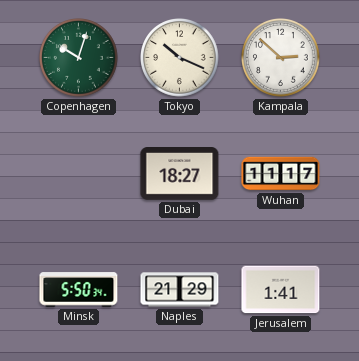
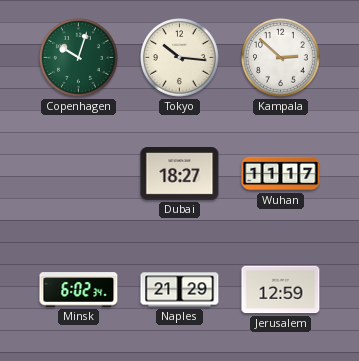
Tokyo: 10:19 -> 10:16 (180, 58)
Minsk: 5:50 -> 6:02 (79, 290)
Jerusalem: 1:41 -> 12:59 (281, 290)
